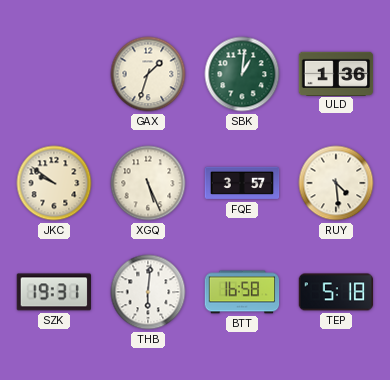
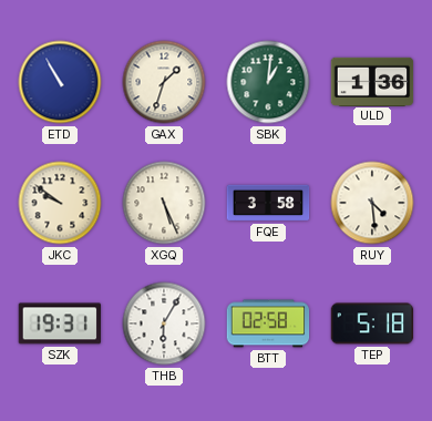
ETD: none -> 10:55 (60, 82)
FQE: 3:57 -> 3:58 (268, 203)
THB: 6:01 -> 6:05 (164, 324)
BTT: 16:58 -> 02:58 (268, 324)
